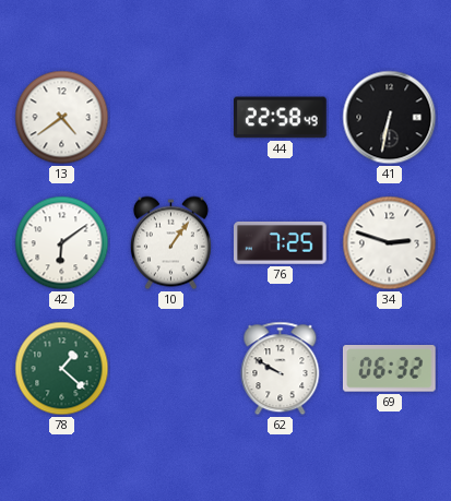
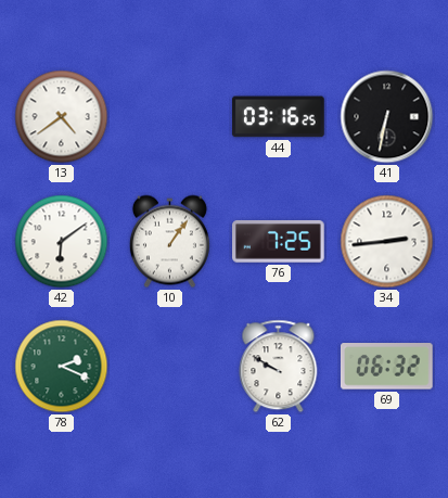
44: 22:58 -> 03:16 (279, 117)
34: 2:48 -> 2:44 (387, 242)
78: 1:22 -> 2:19 (62, 367)
